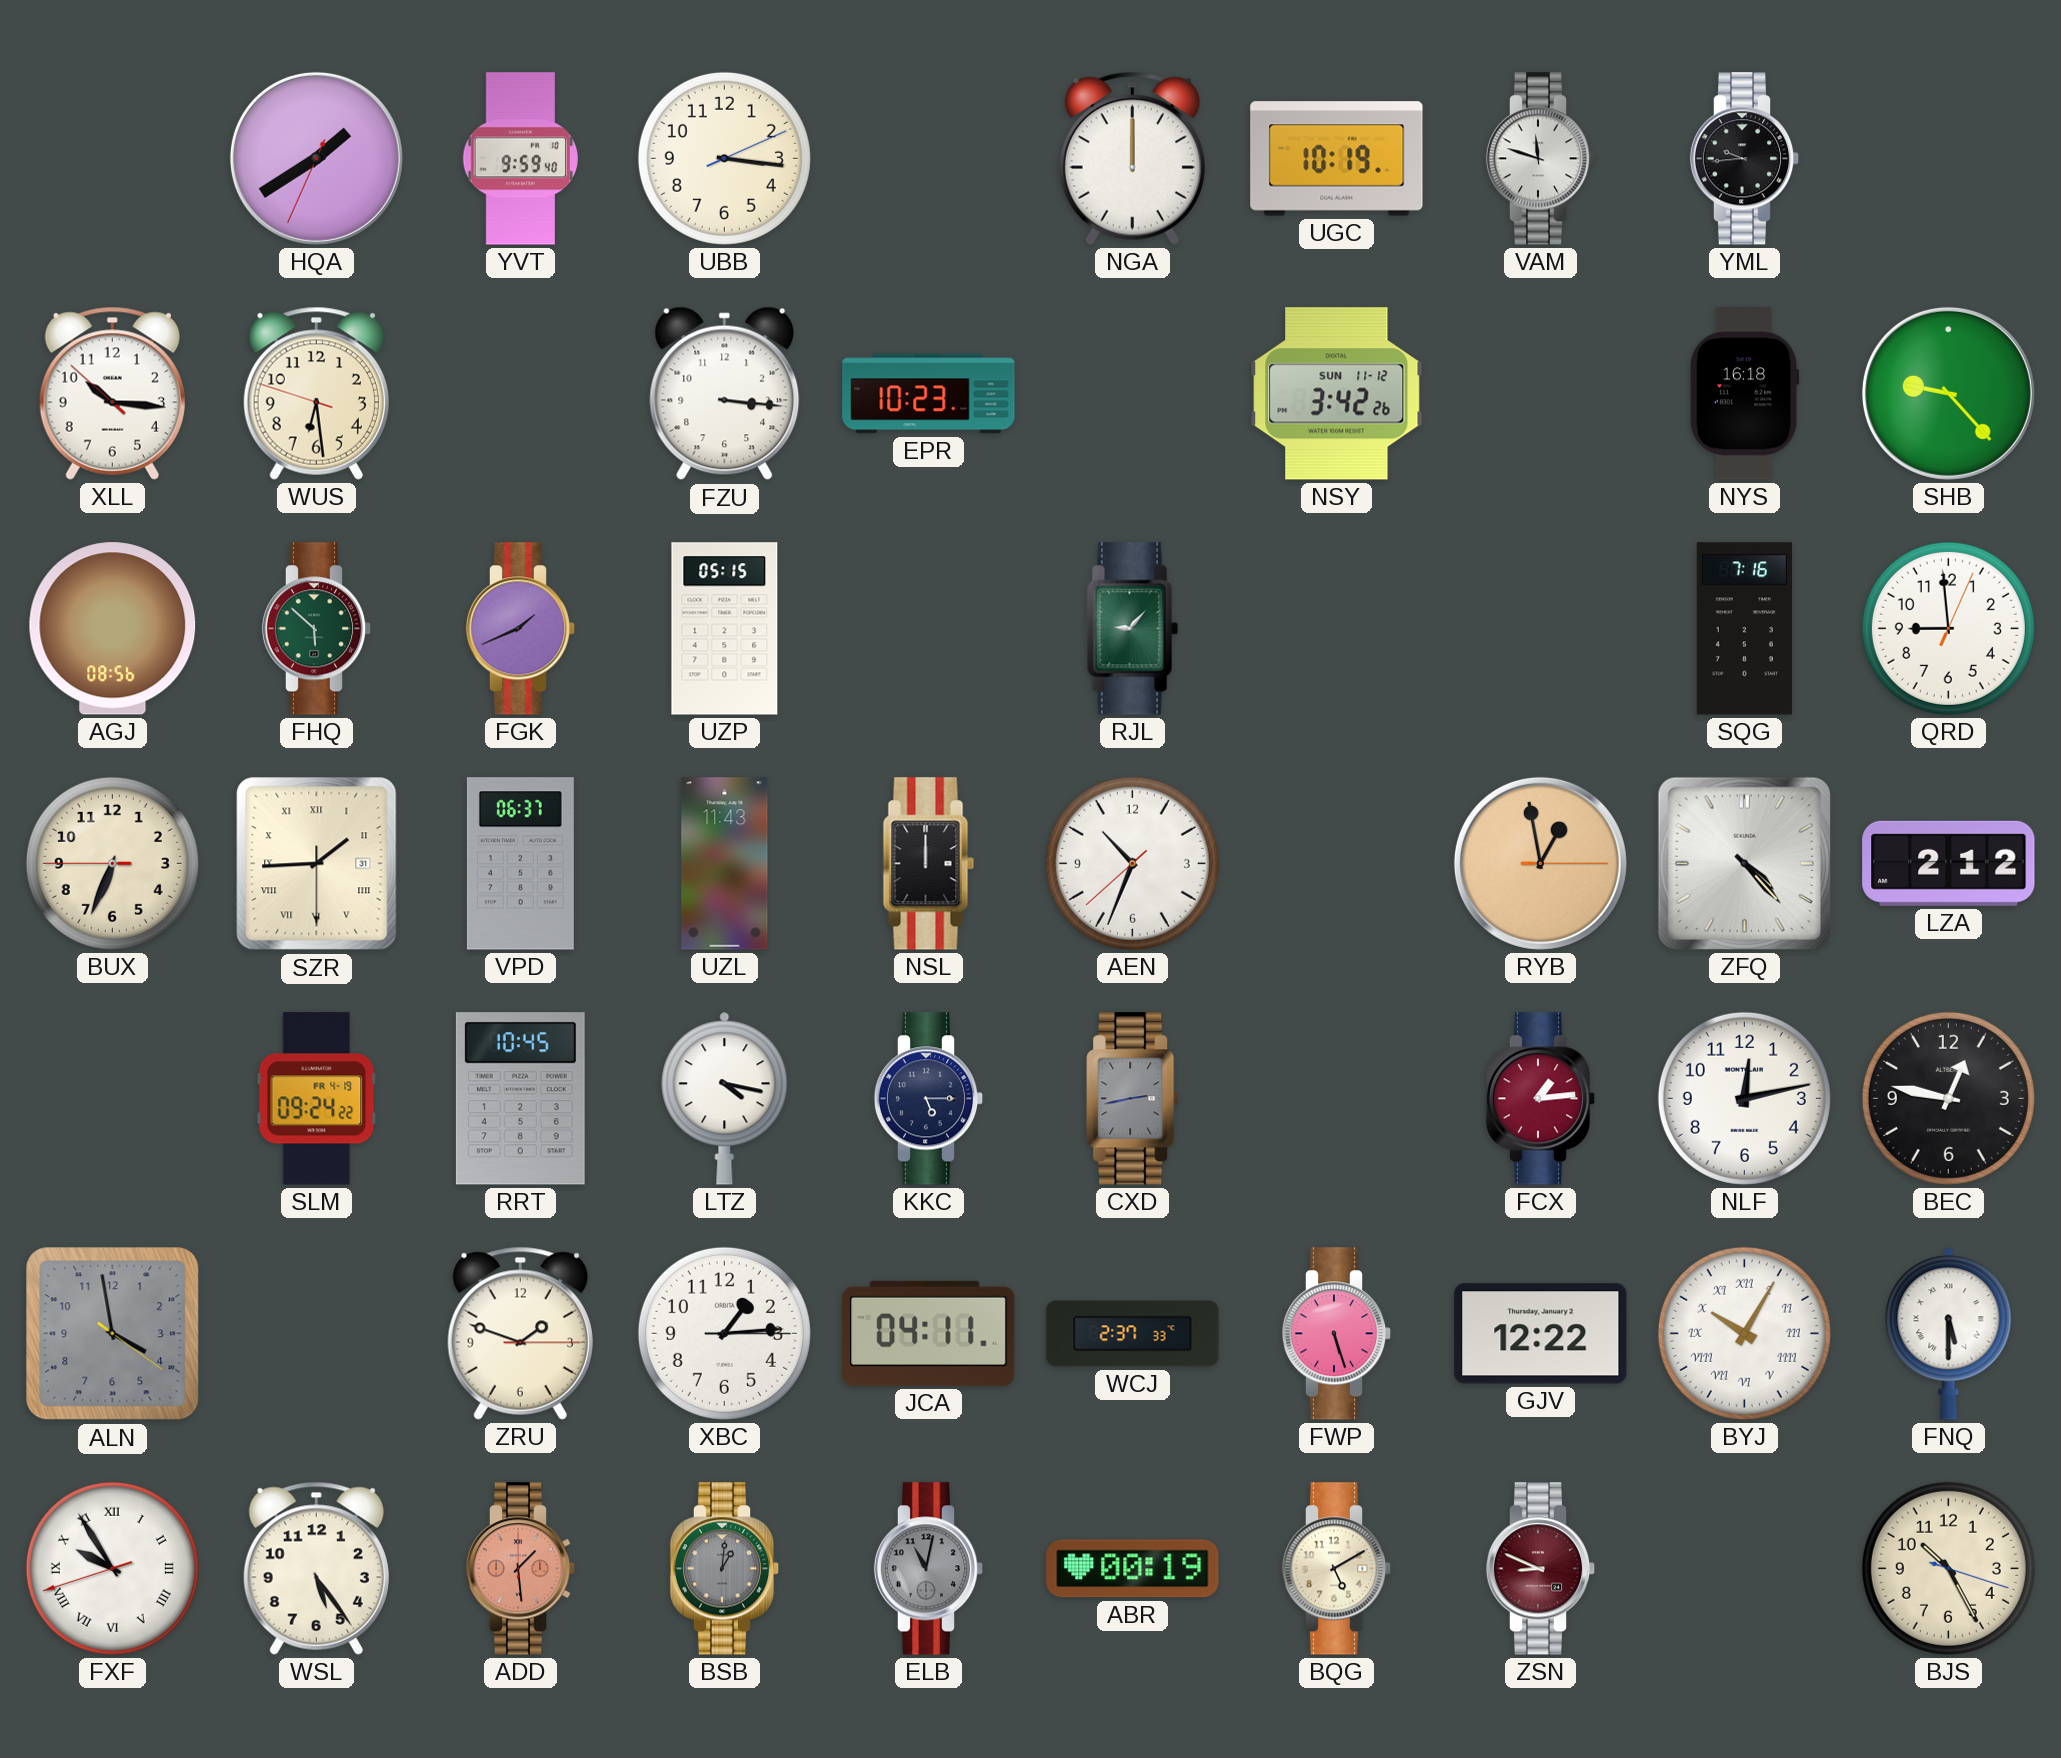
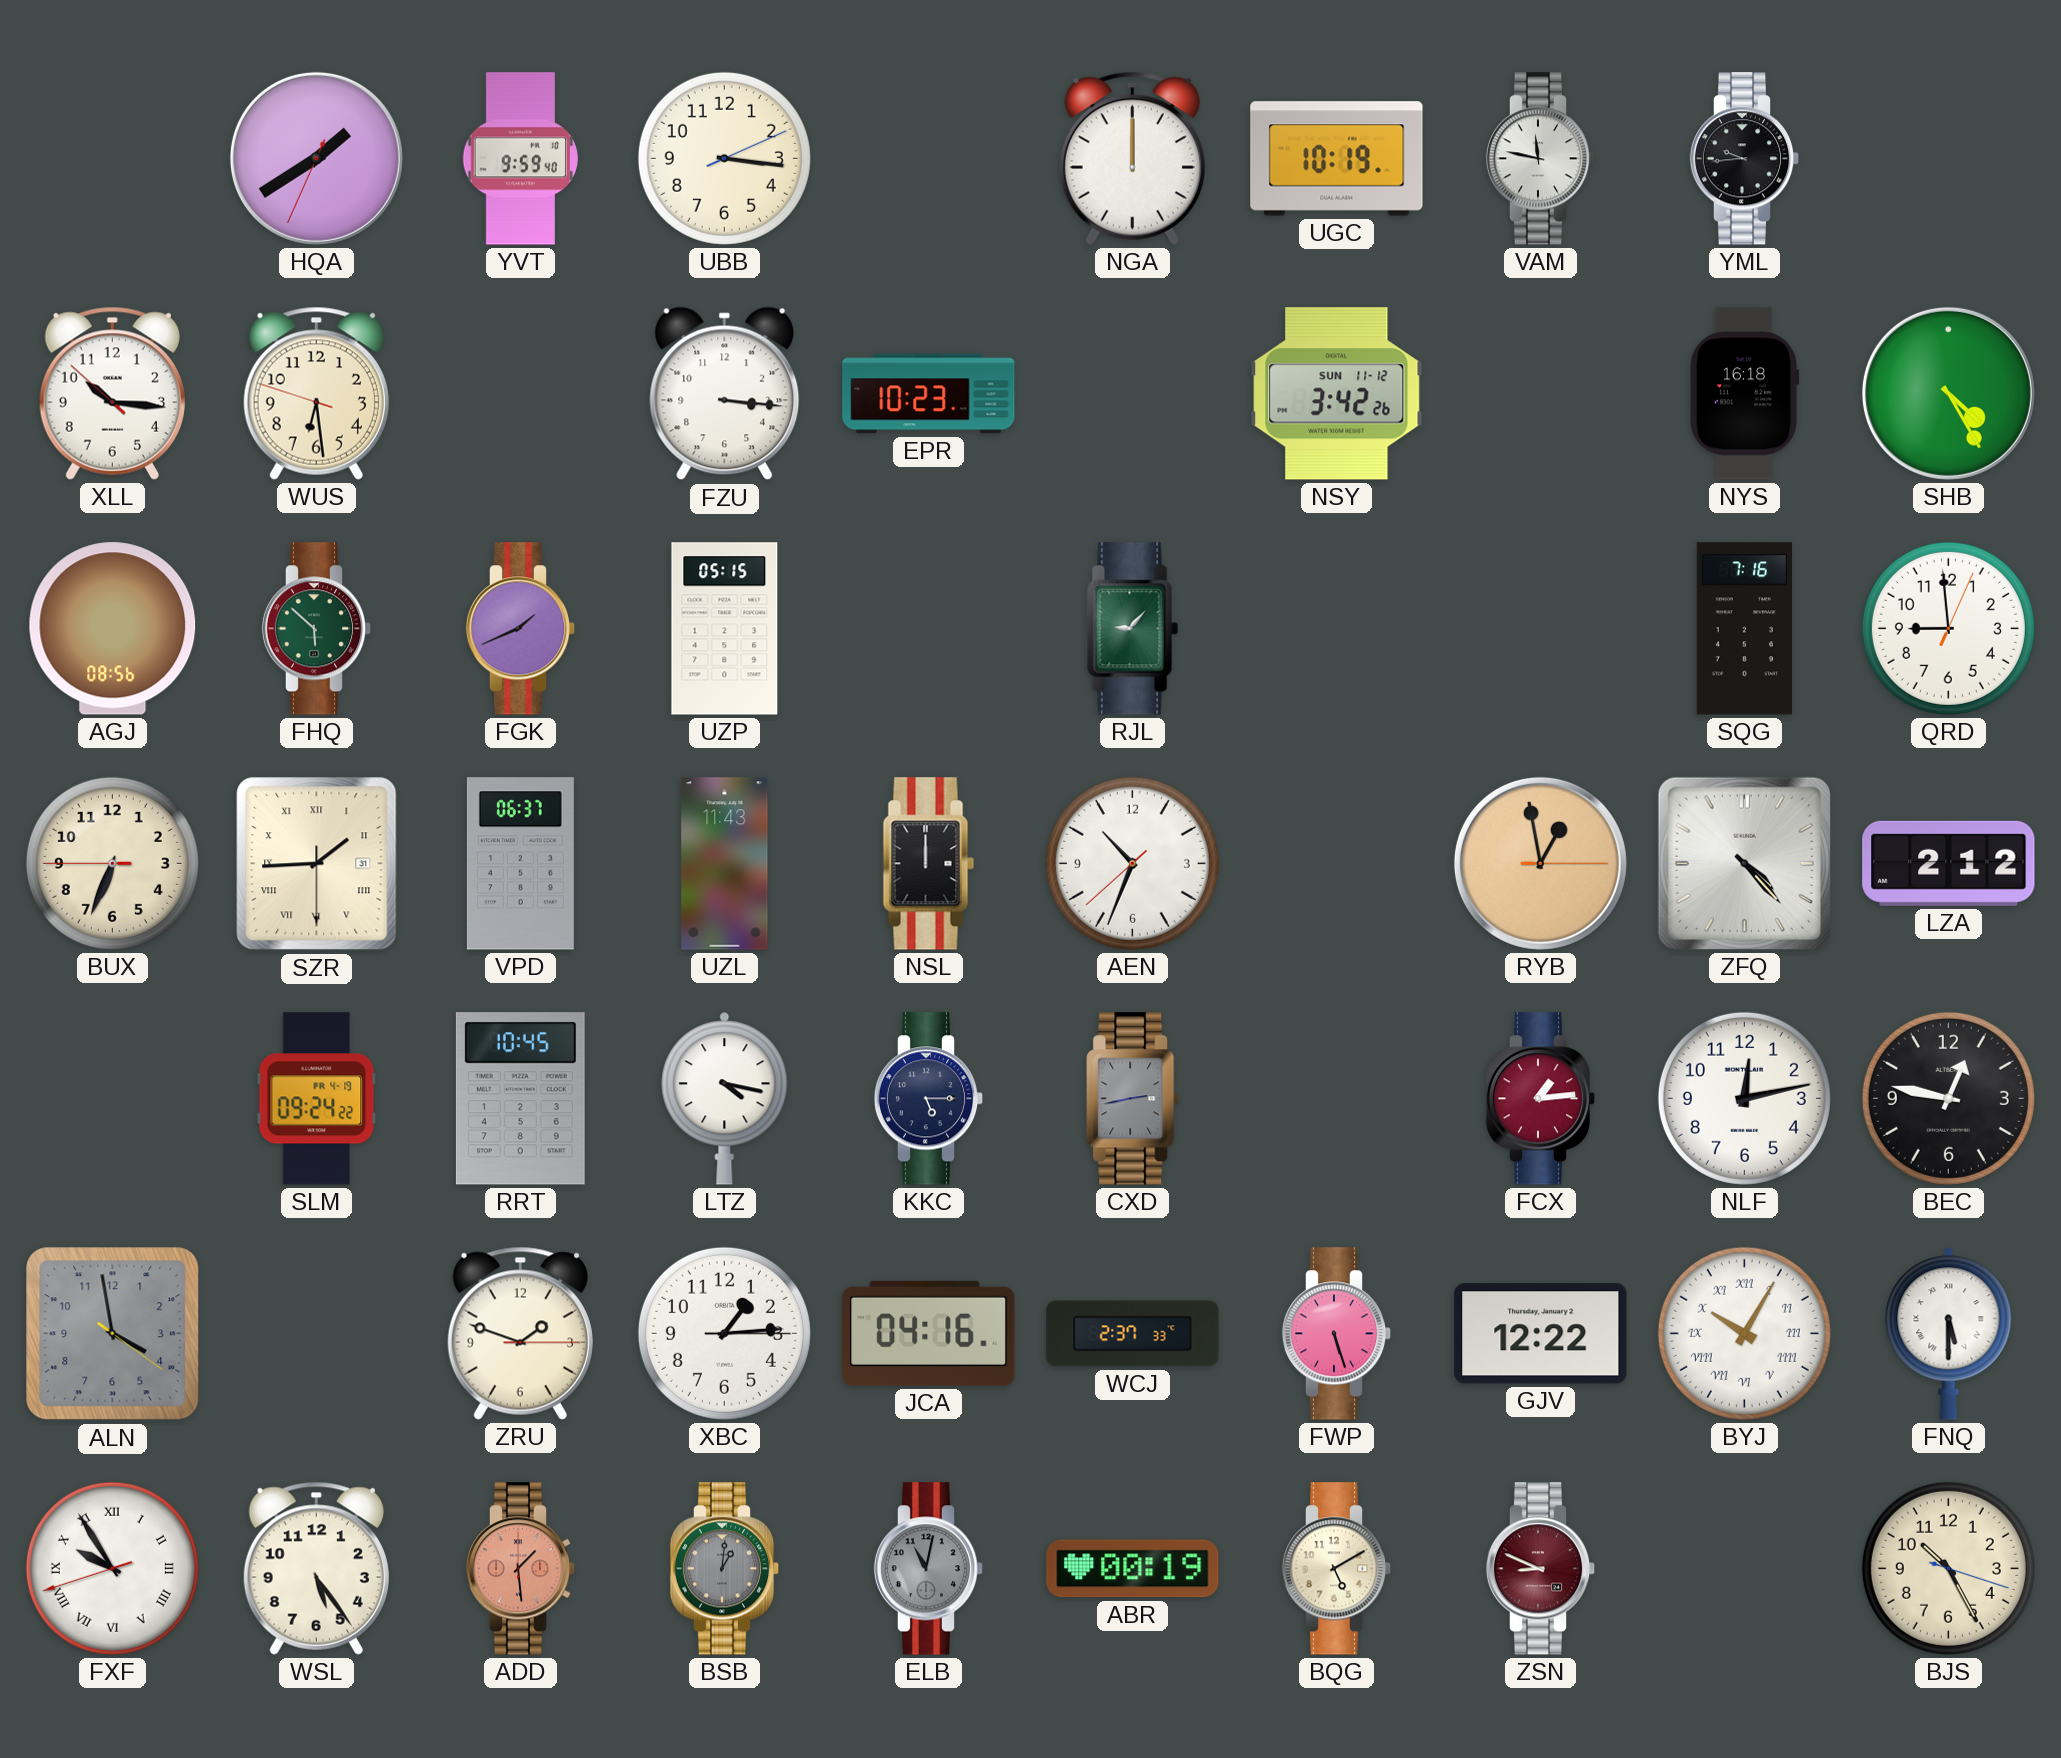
VAM: 11:48 -> 11:47 (1541, 159)
SHB: 9:23 -> 4:25 (1948, 393)
JCA: 04:11 -> 04:16 (929, 1333)
